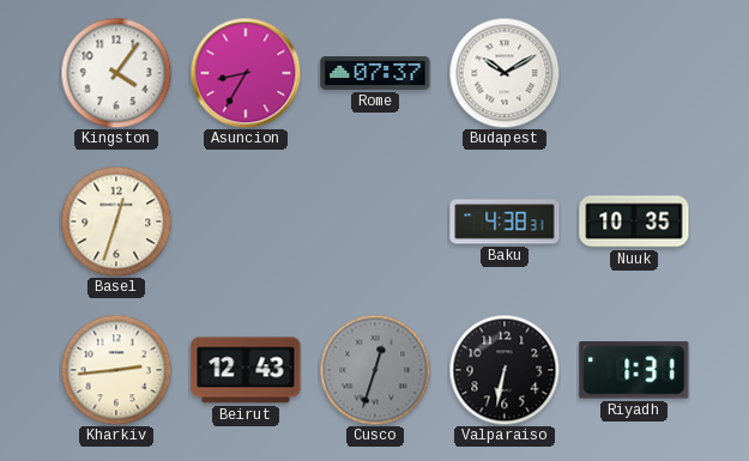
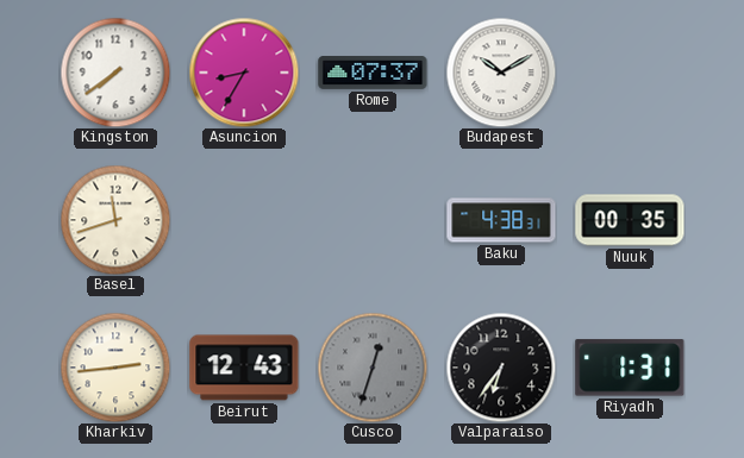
Kingston: 4:06 -> 7:39 (115, 73)
Basel: 12:33 -> 11:42 (115, 220)
Nuuk: 10:35 -> 00:35 (630, 220)
Valparaiso: 6:32 -> 6:36 (501, 368)
